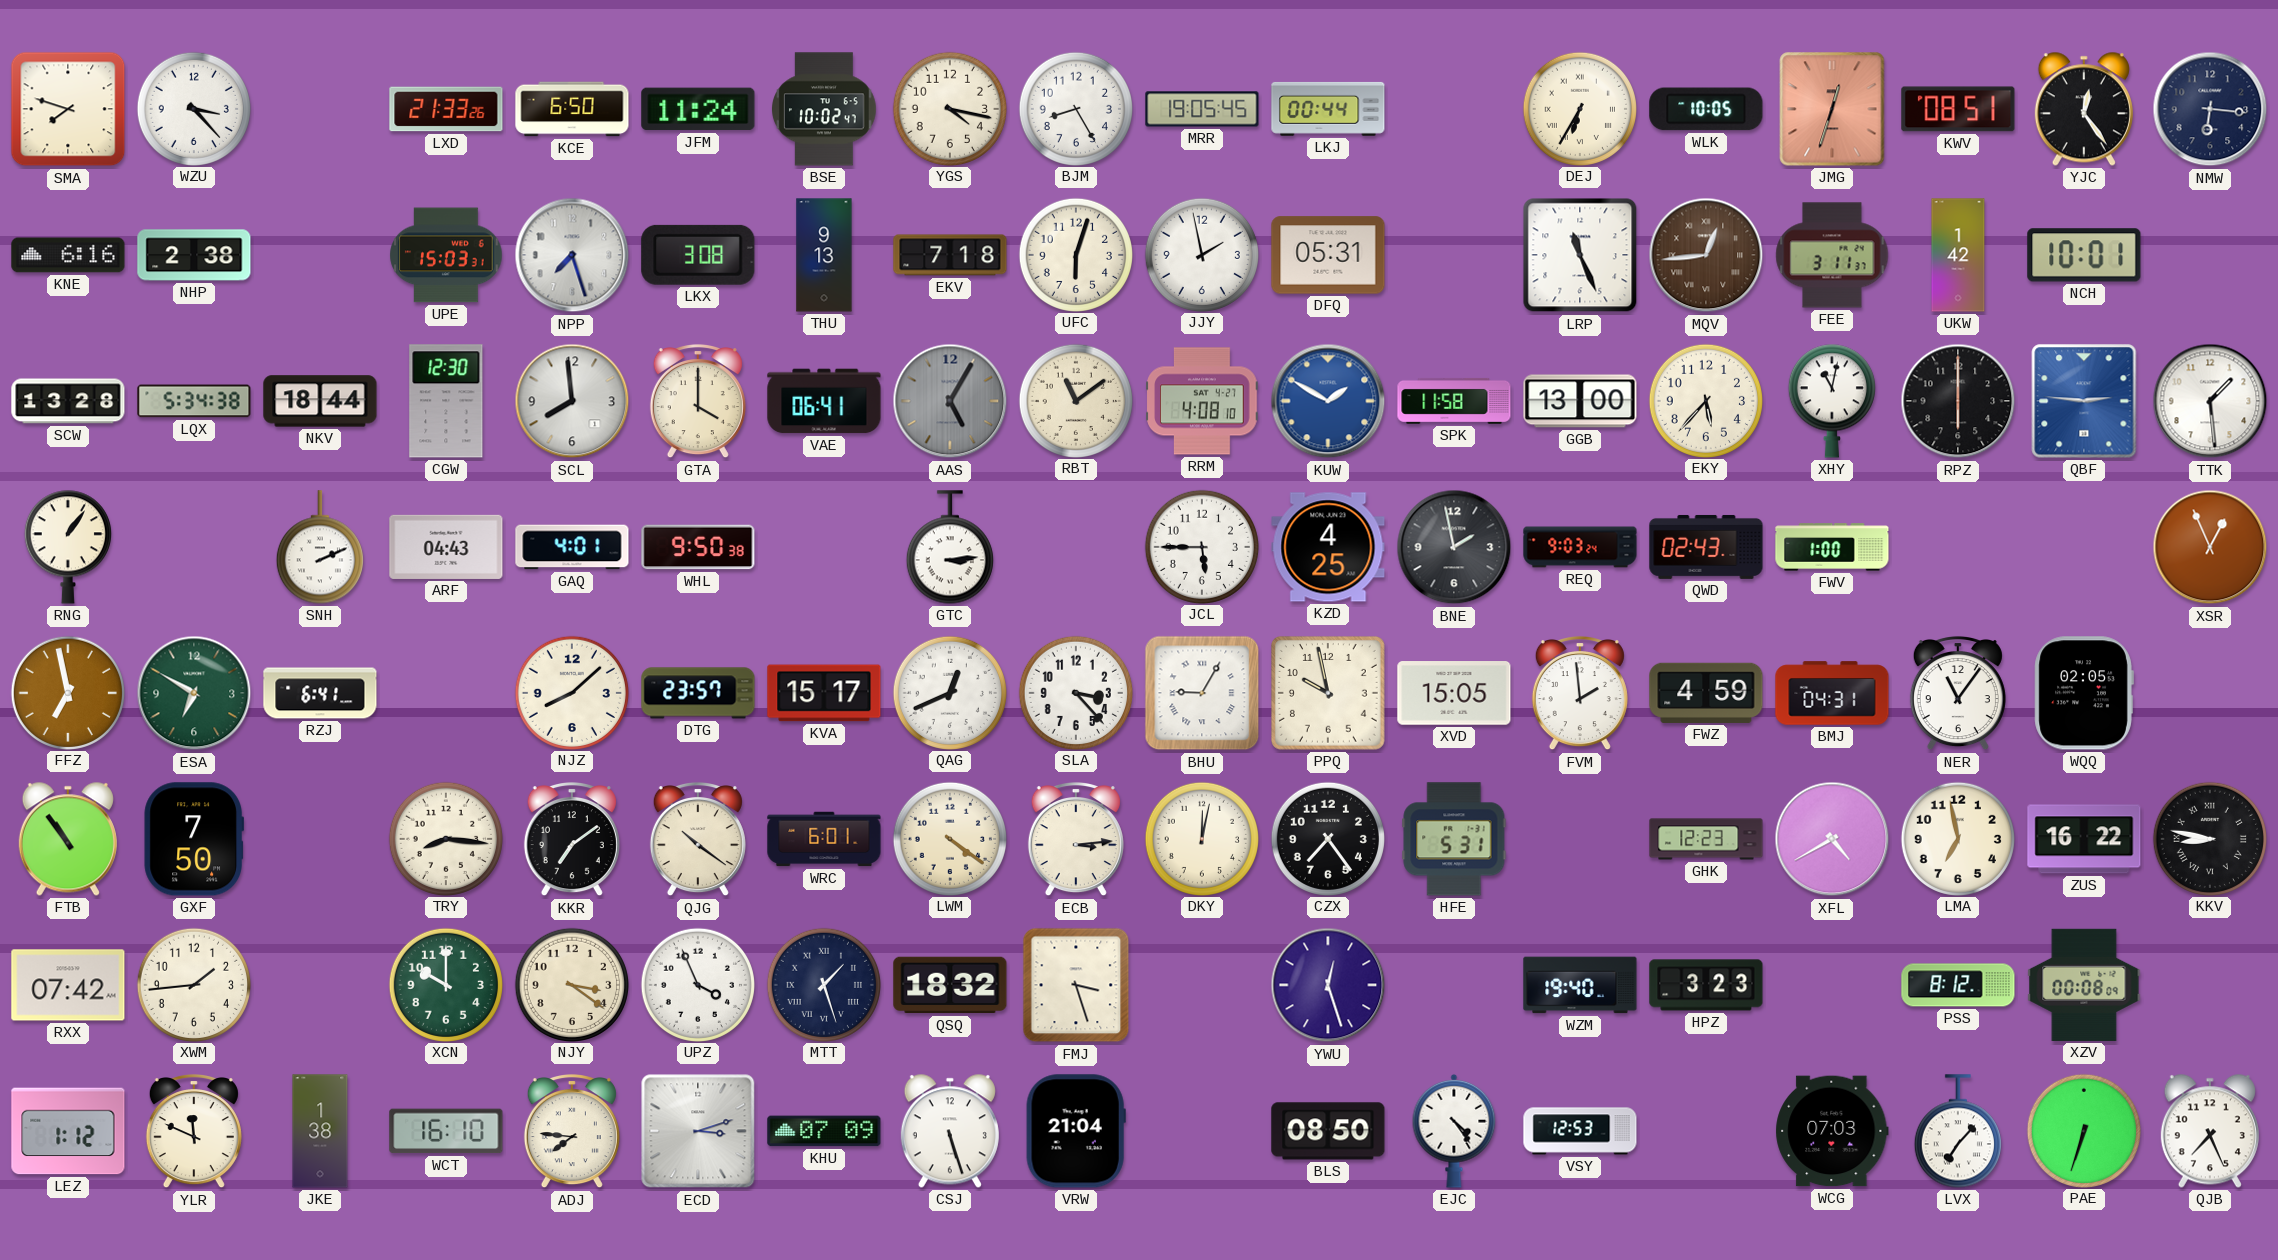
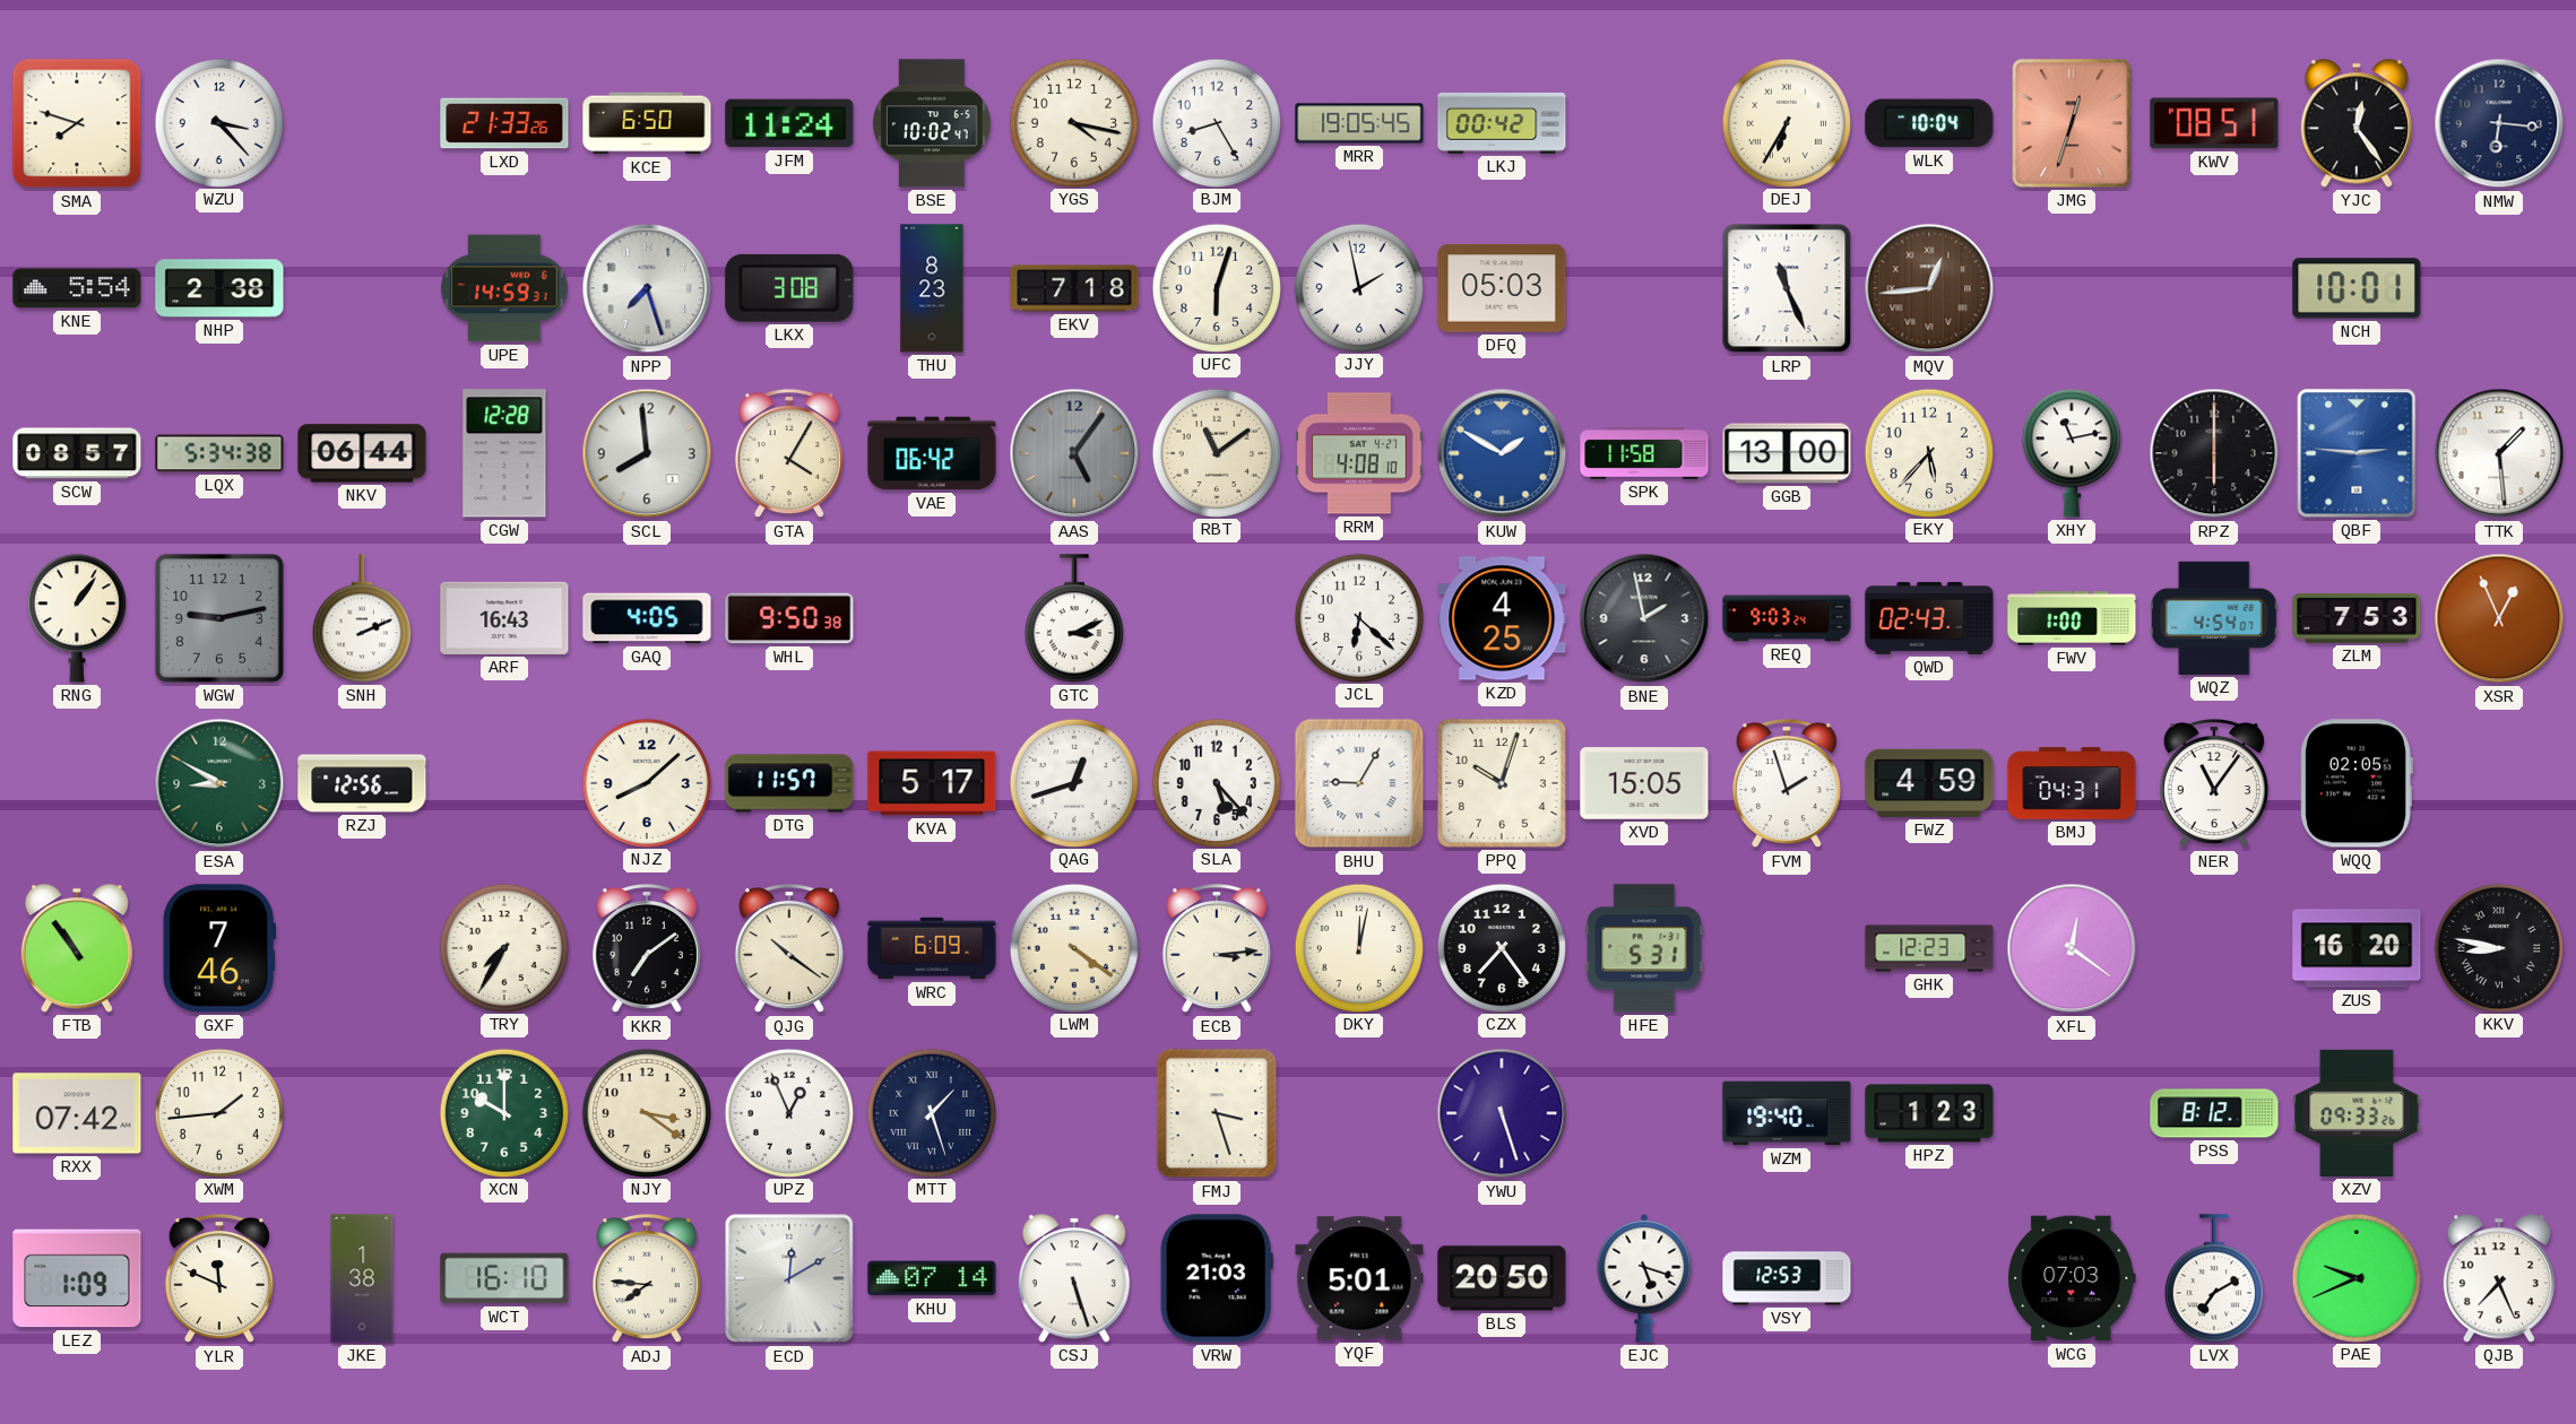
LKJ: 00:44 -> 00:42 (1502, 123)
WLK: 10:05 -> 10:04 (1929, 123)
KNE: 6:16 -> 5:54 (77, 288)
UPE: 15:03 -> 14:59 (504, 288)
THU: 9:13 -> 8:23 (932, 288)
DFQ: 05:31 -> 05:03 (1502, 288)
FEE: 3:11 -> none (1832, 255)
UKW: 1:42 -> none (1958, 255)
SCW: 13:28 -> 08:57 (77, 453)
NKV: 18:44 -> 06:44 (362, 453)
CGW: 12:30 -> 12:28 (504, 453)
GTA: 4:00 -> 4:05 (789, 454)
VAE: 06:41 -> 06:42 (932, 453)
AAS: 5:05 -> 5:06 (1074, 453)
XHY: 11:02 -> 11:13 (2072, 453)
WGW: none -> 9:13 (219, 618)
ARF: 04:43 -> 16:43 (504, 618)
GAQ: 4:01 -> 4:05 (647, 618)
GTC: 3:14 -> 3:11 (1074, 618)
JCL: 5:45 -> 6:22 (1358, 617)
WQZ: none -> 4:54 (2214, 618)
ZLM: none -> 7:53 (2357, 618)
FFZ: 6:58 -> none (67, 692)
ESA: 6:50 -> 8:50 (219, 783)
RZJ: 6:41 -> 12:56 (362, 783)
DTG: 23:57 -> 11:57 (789, 783)
KVA: 15:17 -> 5:17 (932, 783)
QAG: 12:41 -> 12:42 (1073, 782)
SLA: 3:23 -> 5:23 (1216, 782)
PPQ: 9:58 -> 10:03 (1502, 783)
FVM: 1:59 -> 1:57 (1787, 784)
GXF: 7:50 -> 7:46 (218, 948)
TRY: 8:16 -> 7:35 (503, 947)
WRC: 6:01 -> 6:09 (932, 948)
XFL: 4:40 -> 12:21 (2072, 948)
LMA: 6:58 -> none (1957, 838)
ZUS: 16:22 -> 16:20 (2357, 948)
UPZ: 3:56 -> 12:56 (788, 1112)
QSQ: 18:32 -> none (950, 985)
YWU: 12:27 -> 5:27 (1502, 1113)
HPZ: 3:23 -> 1:23 (1929, 1113)
XZV: 00:08 -> 09:33 (2357, 1113)
LEZ: 1:12 -> 1:09 (77, 1278)
ECD: 3:12 -> 12:10 (789, 1278)
KHU: 07:09 -> 07:14 (932, 1278)
VRW: 21:04 -> 21:03 (1217, 1278)
YQF: none -> 5:01 (1359, 1278)
BLS: 08:50 -> 20:50 (1502, 1278)
EJC: 4:24 -> 5:18 (1644, 1278)
LVX: 7:07 -> 7:10 (2214, 1278)
PAE: 6:33 -> 9:41 (2355, 1277)
